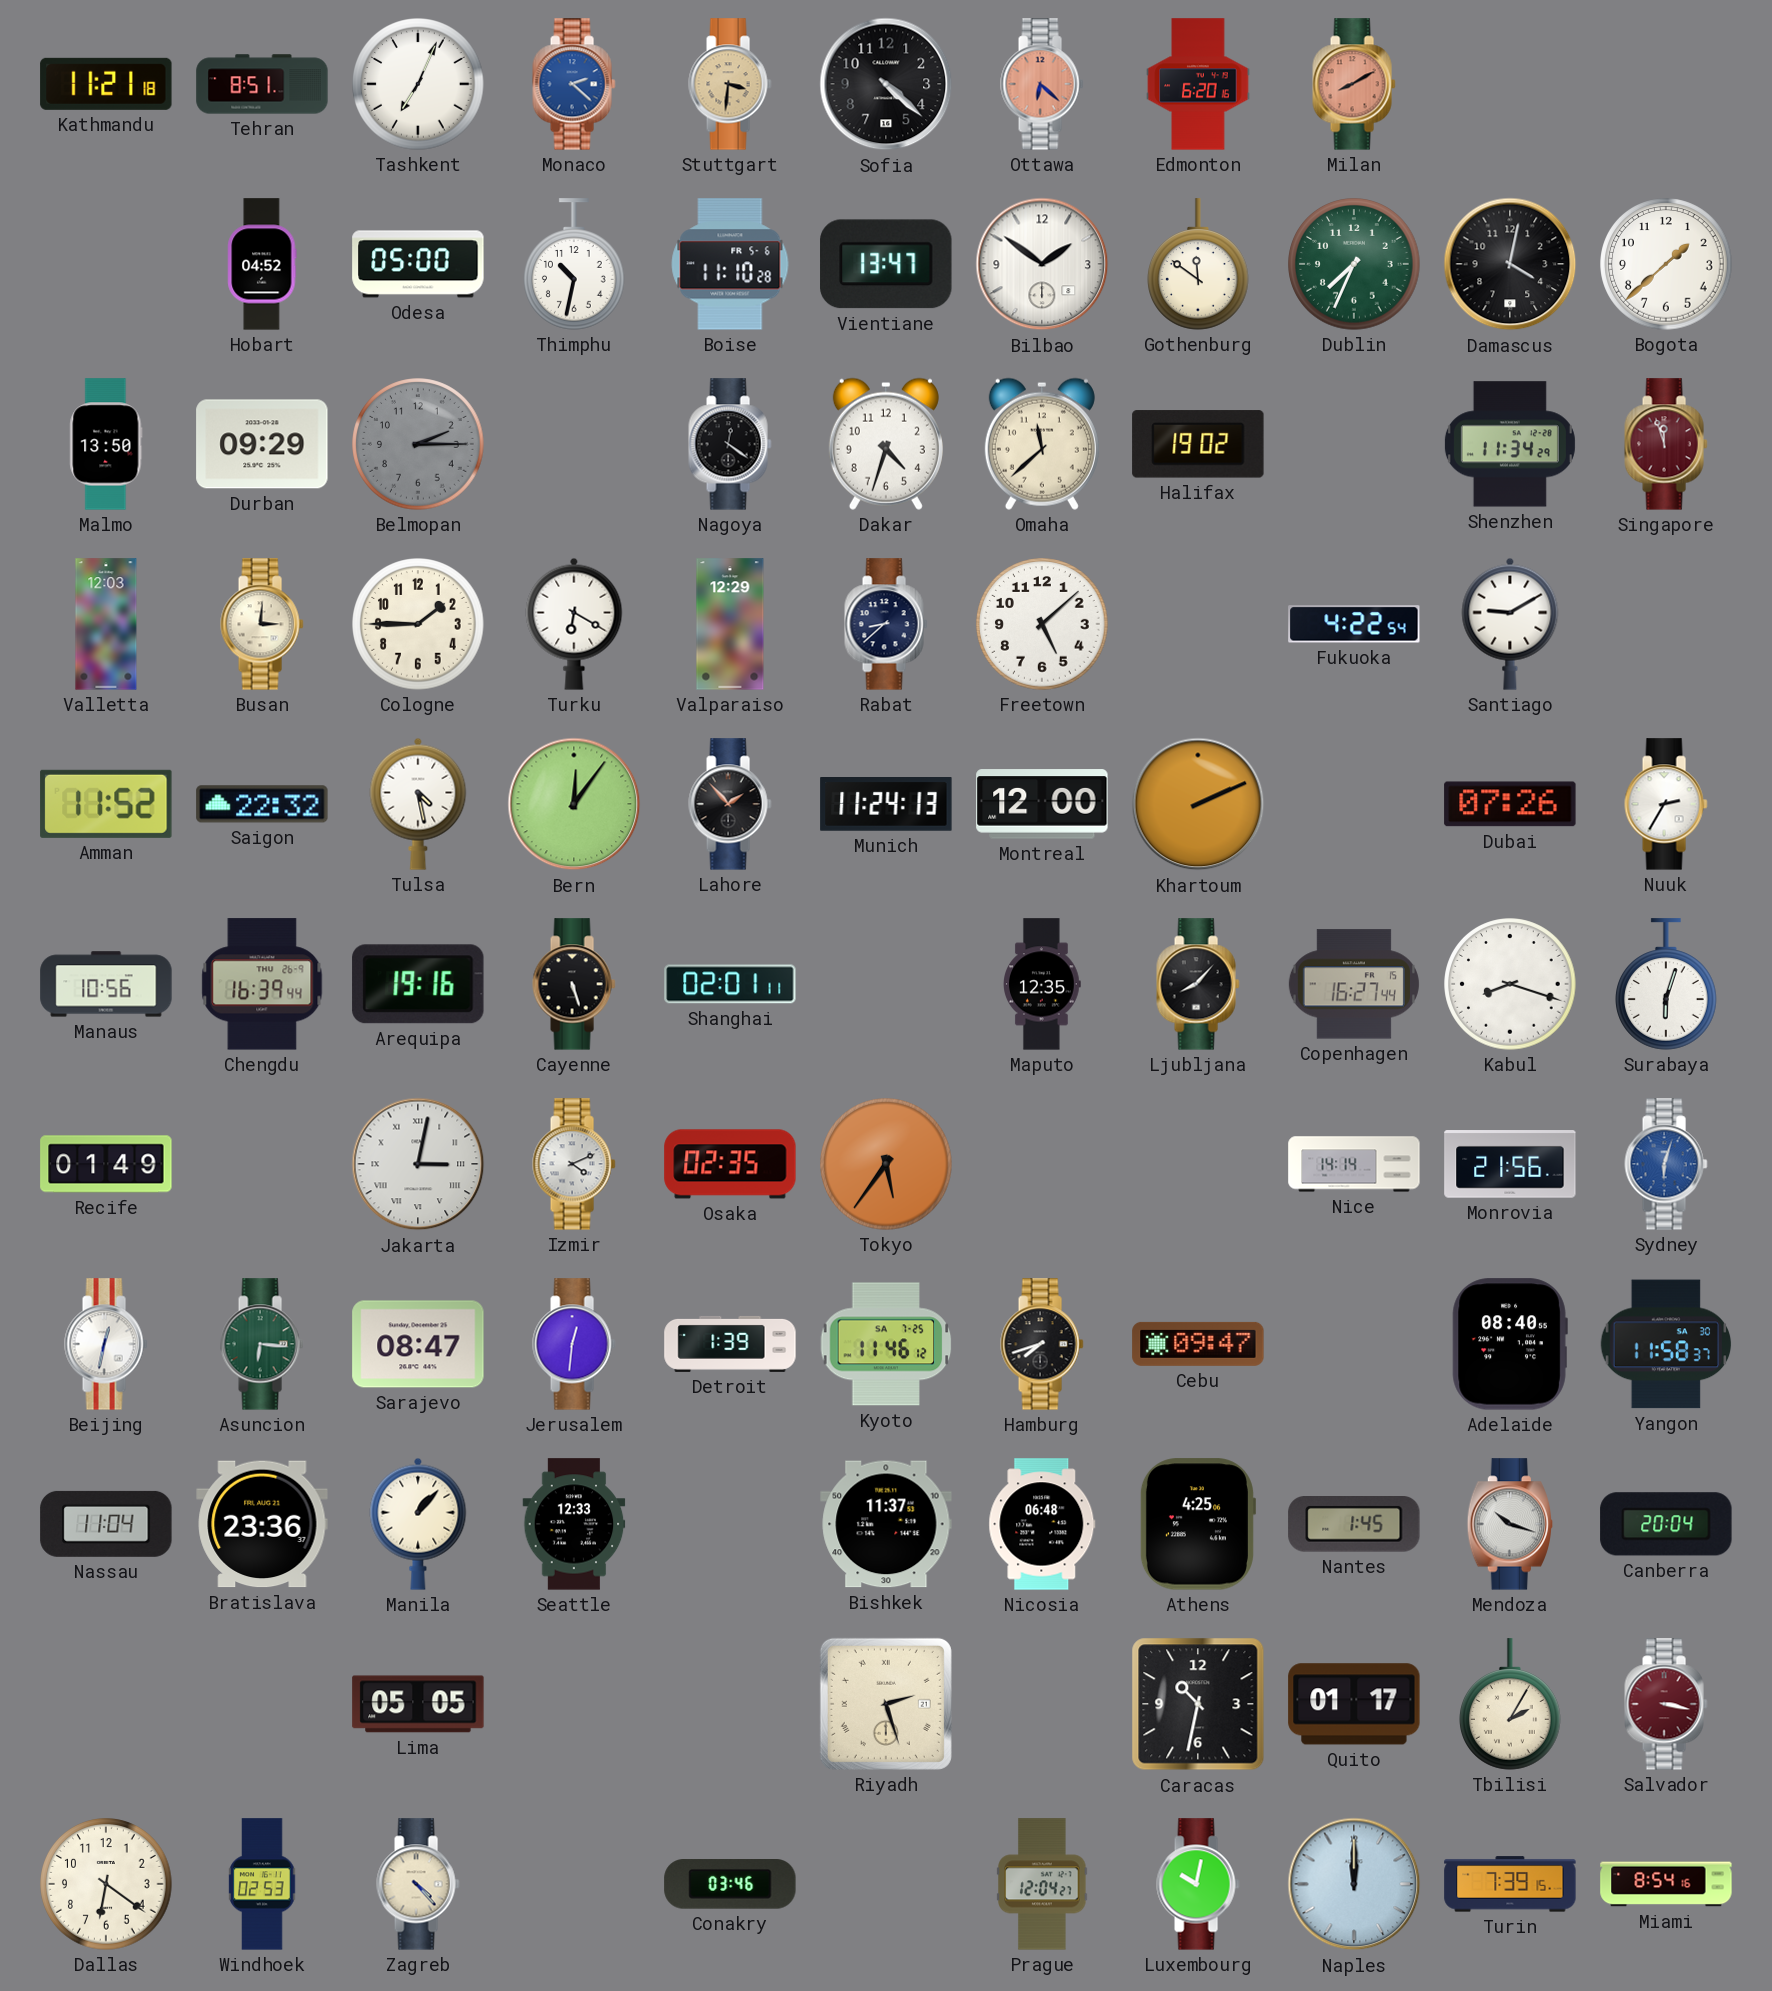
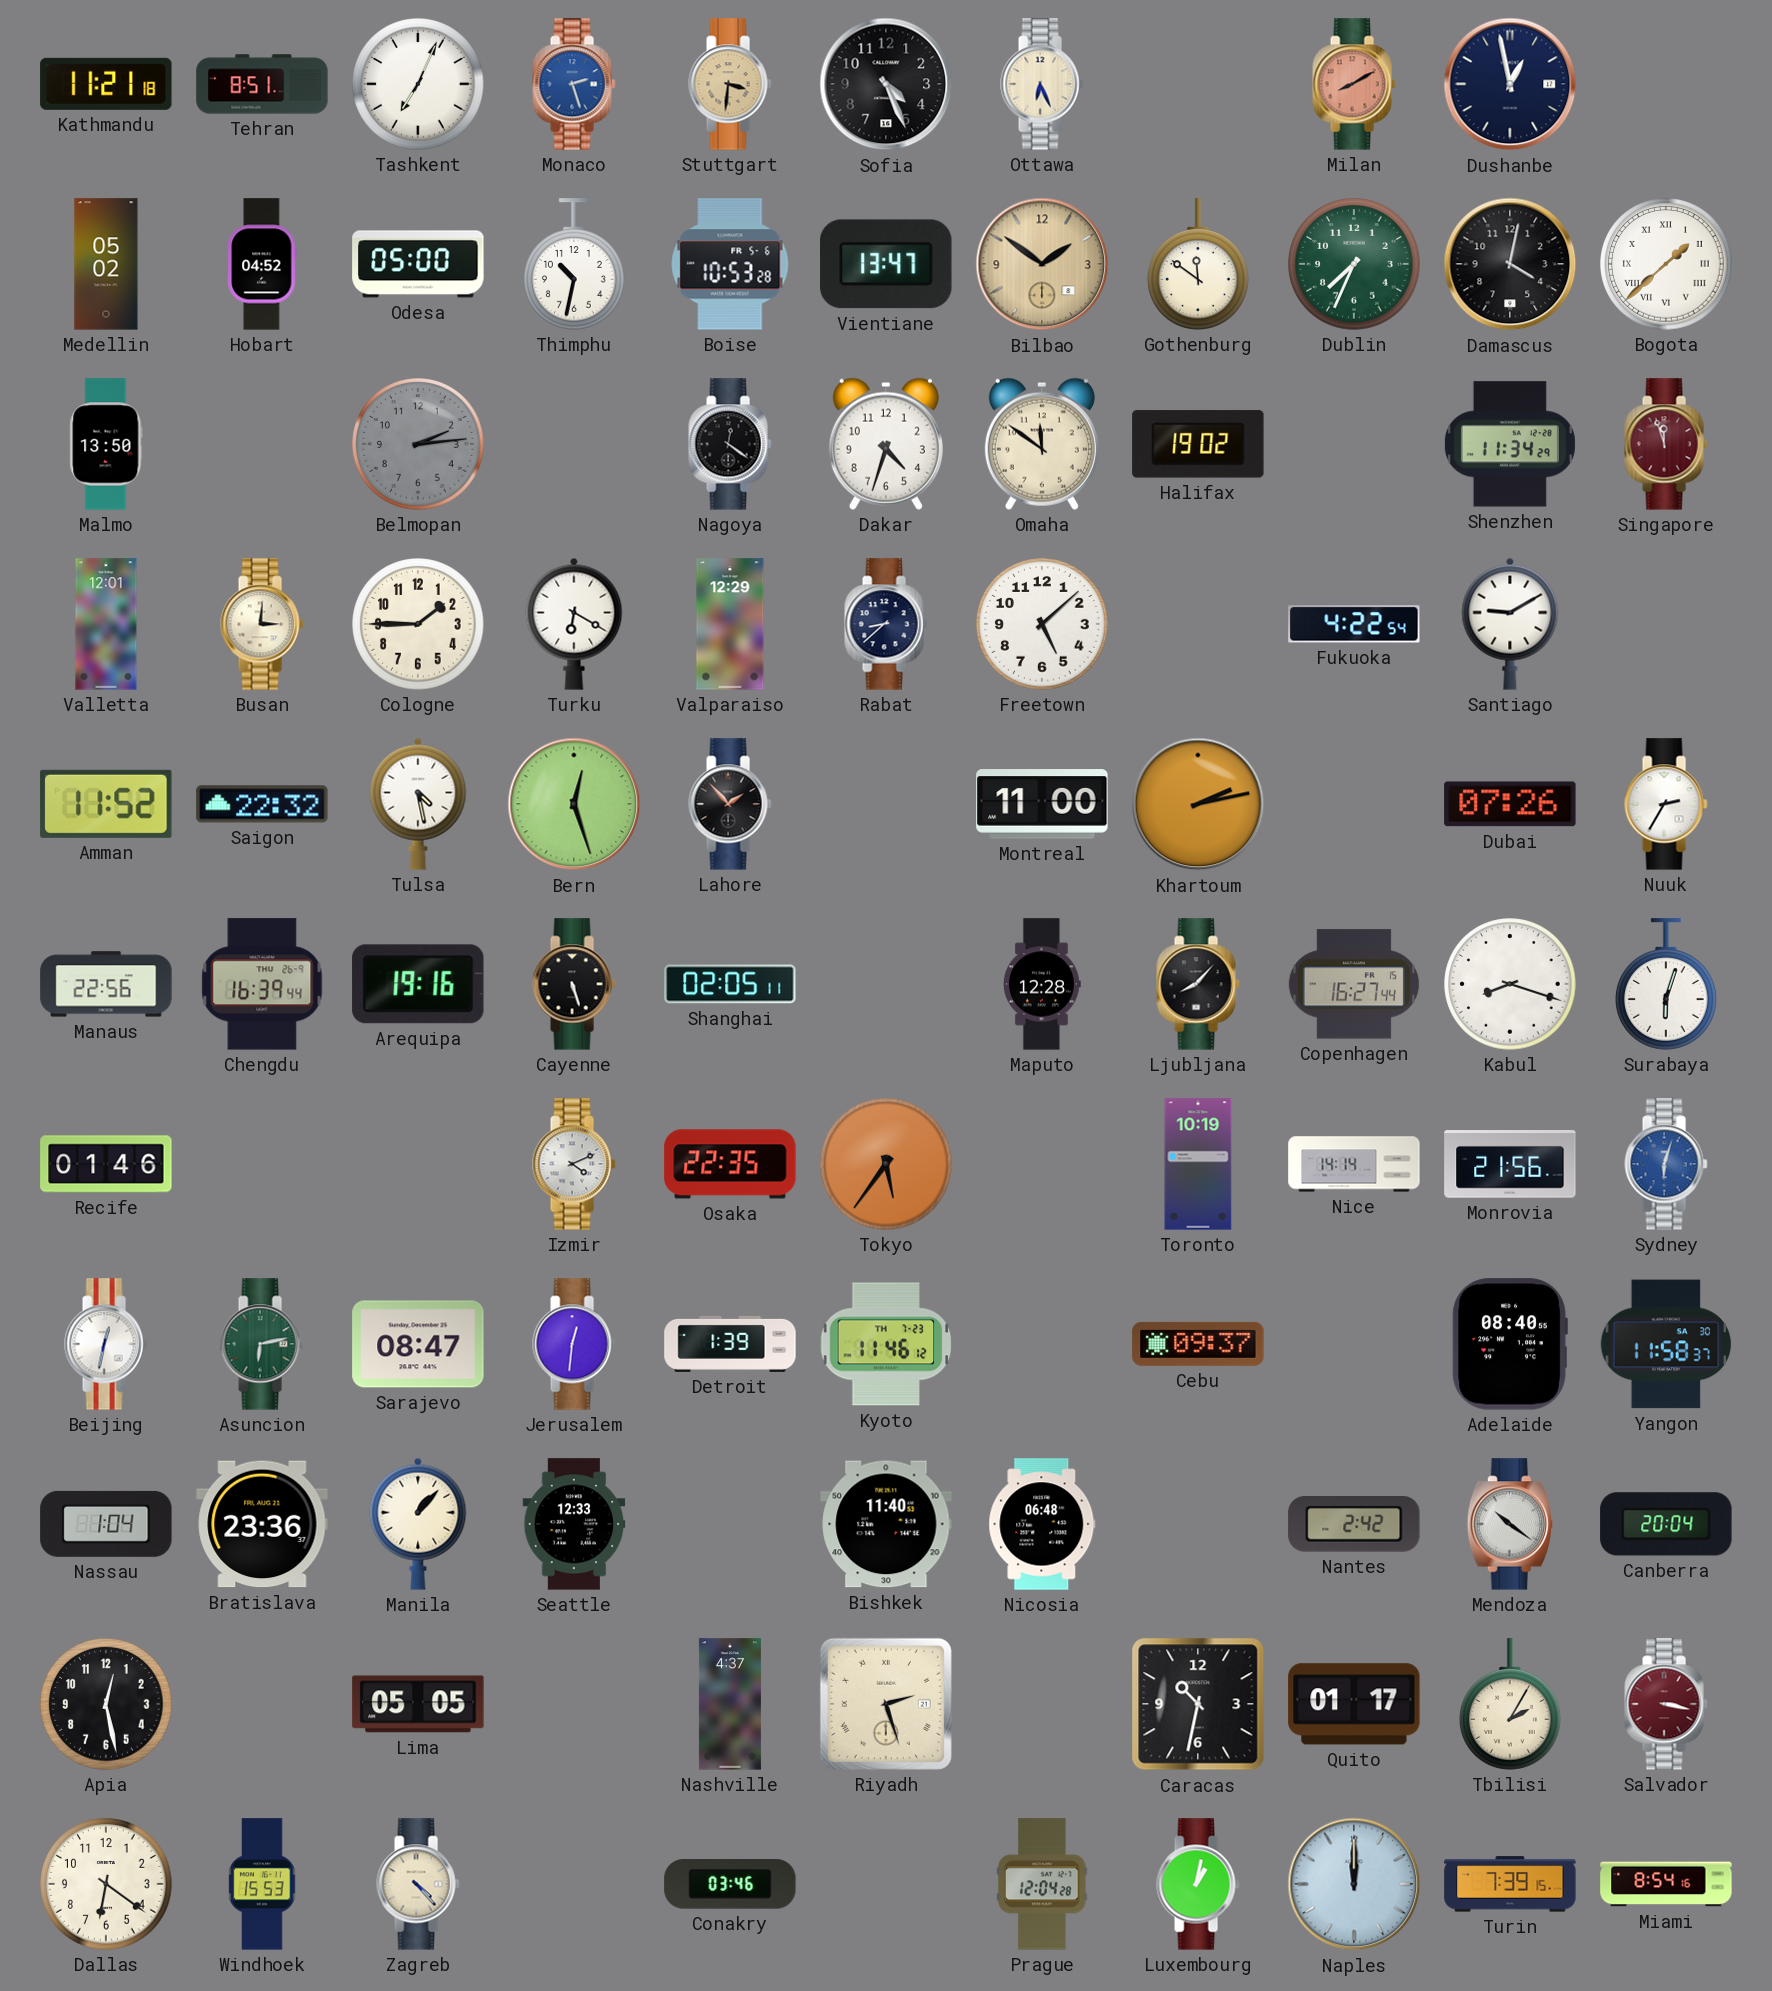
Monaco: 2:22 -> 2:27 (574, 84)
Sofia: 4:22 -> 4:26 (886, 84)
Ottawa: 6:22 -> 6:26 (1042, 84)
Ottawa dial: salmon -> cream (1042, 84)
Edmonton: 6:20 -> none (1198, 84)
Dushanbe: none -> 12:58 (1510, 84)
Medellin: none -> 05:02 (106, 264)
Boise: 11:10 -> 10:53 (730, 264)
Bilbao dial: white -> champagne (1042, 264)
Bogota numerals: Arabic -> Roman (1666, 264)
Durban: 09:29 -> none (262, 444)
Belmopan: 2:15 -> 2:14 (418, 444)
Omaha: 11:38 -> 11:51 (1042, 444)
Valletta: 12:03 -> 12:01 (106, 624)
Bern: 12:06 -> 12:27 (574, 804)
Munich: 11:24 -> none (886, 804)
Montreal: 12:00 -> 11:00 (1042, 804)
Khartoum: 2:11 -> 2:13 (1198, 804)
Manaus: 10:56 -> 22:56 (106, 984)
Shanghai: 02:01 -> 02:05 (730, 984)
Maputo: 12:35 -> 12:28 (1043, 984)
Recife: 01:49 -> 01:46 (106, 1164)
Jakarta: 3:02 -> none (418, 1164)
Osaka: 02:35 -> 22:35 (730, 1164)
Toronto: none -> 10:19 (1198, 1164)
Asuncion: 6:16 -> 6:13 (262, 1344)
Kyoto date: SA 7-25 -> TH 7-23 (886, 1344)
Hamburg: 7:42 -> none (1042, 1344)
Cebu: 09:47 -> 09:37 (1198, 1344)
Nassau: 11:04 -> 1:04 (106, 1524)
Bishkek: 11:37 -> 11:40 (886, 1524)
Athens: 4:25 -> none (1197, 1524)
Nantes: 1:45 -> 2:42 (1354, 1525)
Mendoza: 10:18 -> 10:21 (1509, 1524)
Apia: none -> 12:28 (106, 1704)
Nashville: none -> 4:37 (730, 1704)
Windhoek: 02:53 -> 15:53 (262, 1884)
Prague: 12:04:27 -> 12:04:28 (1042, 1884)
Luxembourg: 10:02 -> 1:02 (1198, 1884)
